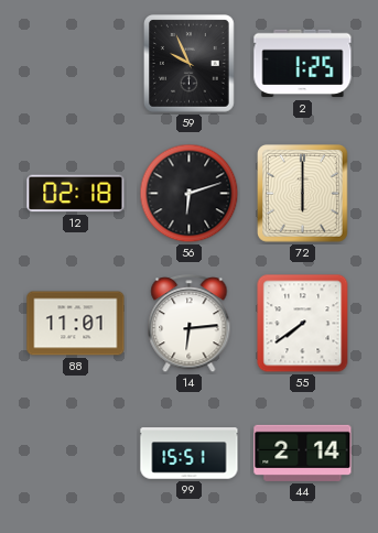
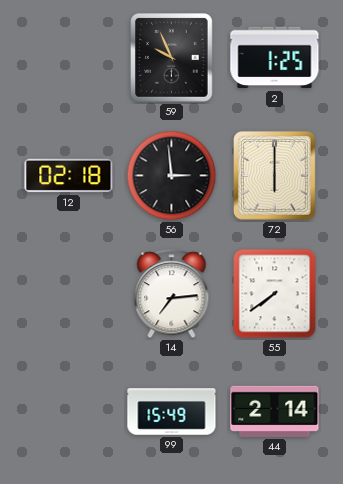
56: 6:12 -> 2:59 (172, 176)
88: 11:01 -> none (76, 324)
14: 6:14 -> 7:14 (172, 294)
99: 15:51 -> 15:49 (172, 412)
